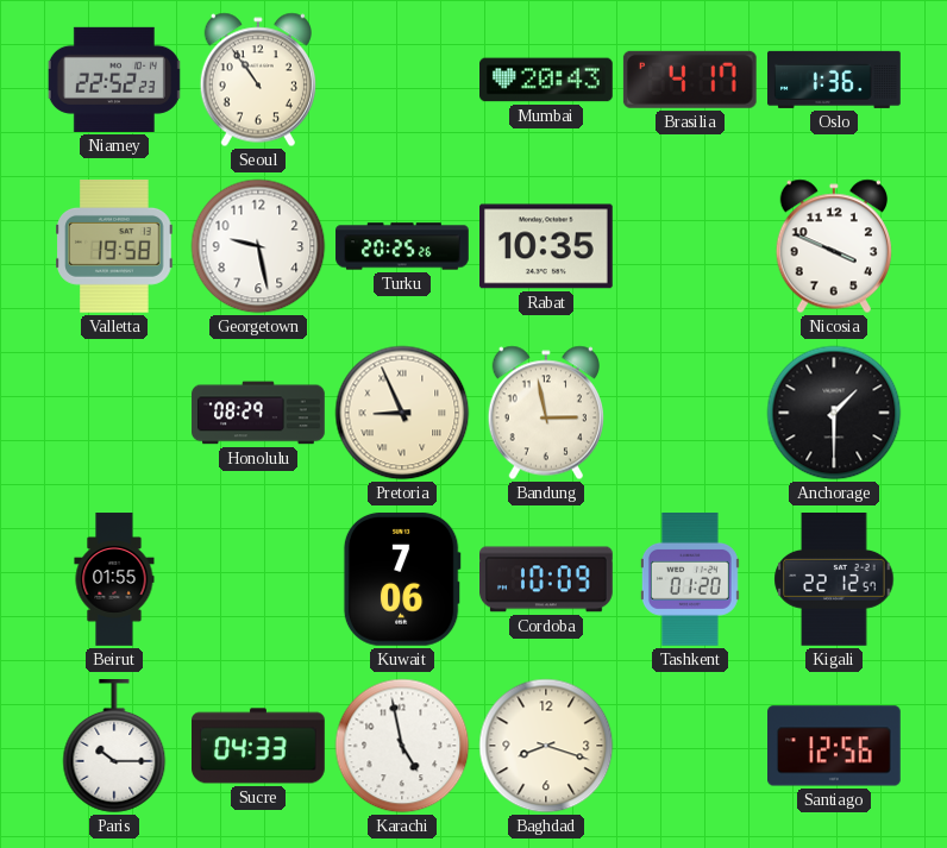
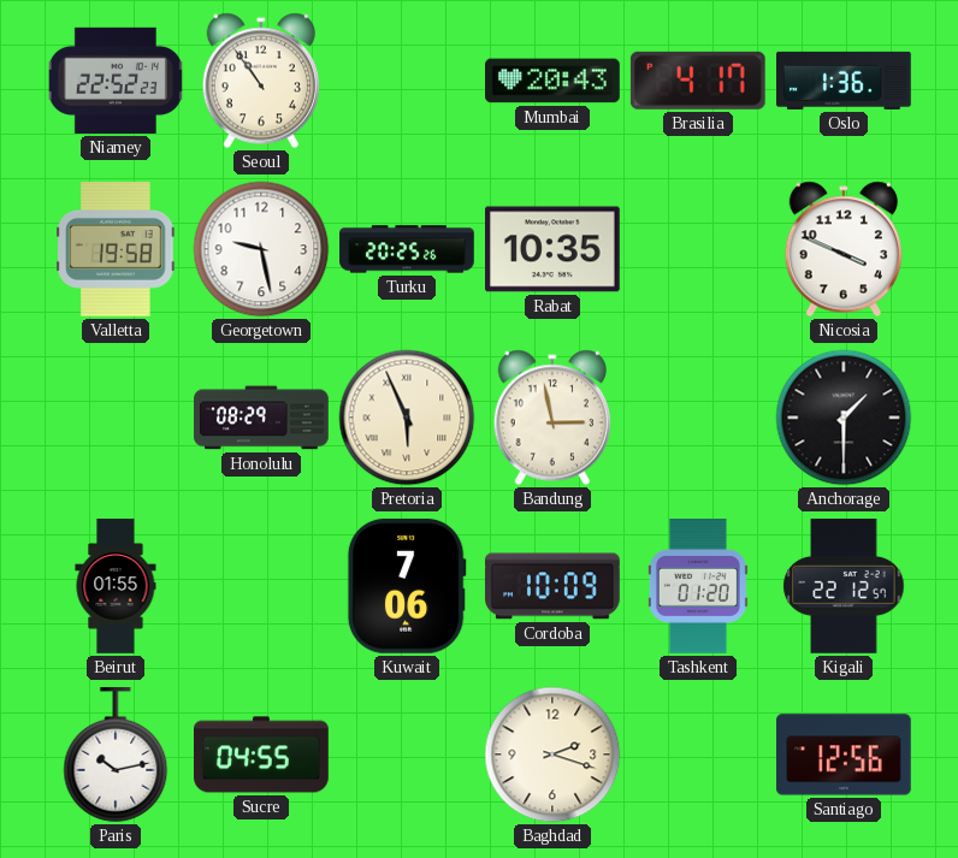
Pretoria: 8:56 -> 5:56 (407, 418)
Paris: 10:15 -> 10:13 (116, 756)
Sucre: 04:33 -> 04:55 (262, 755)
Karachi: 4:58 -> none (402, 746)
Baghdad: 8:18 -> 2:18 (552, 755)
